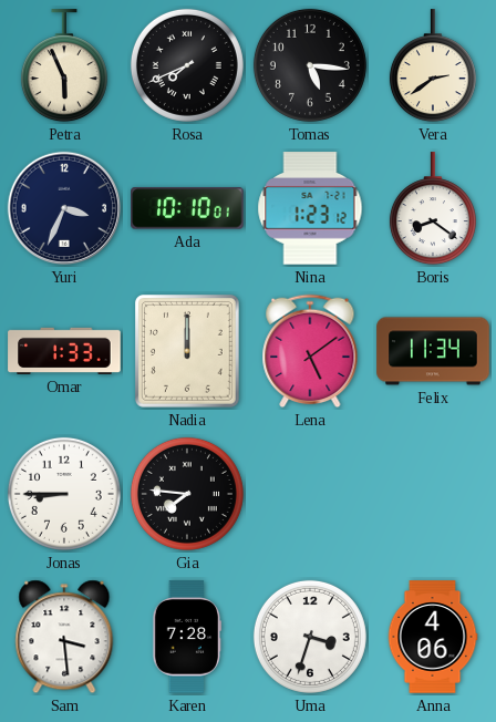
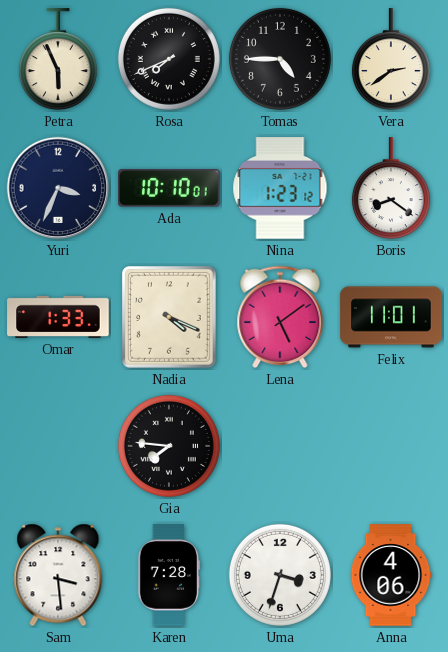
Tomas: 5:16 -> 4:45 (280, 59)
Nadia: 12:00 -> 4:19 (170, 318)
Felix: 11:34 -> 11:01 (391, 317)
Jonas: 8:45 -> none (64, 494)
